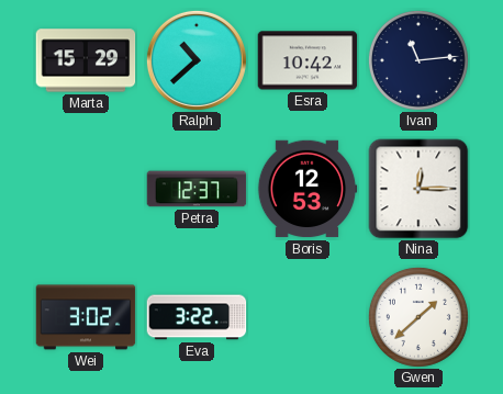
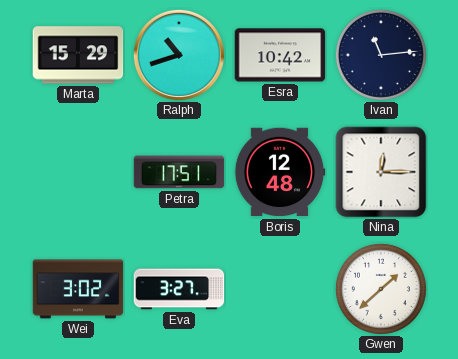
Ralph: 10:38 -> 10:42 (179, 55)
Petra: 12:37 -> 17:51 (179, 172)
Boris: 12:53 -> 12:48 (280, 172)
Eva: 3:22 -> 3:27 (179, 289)
